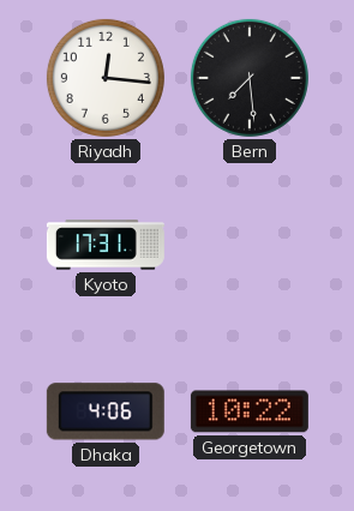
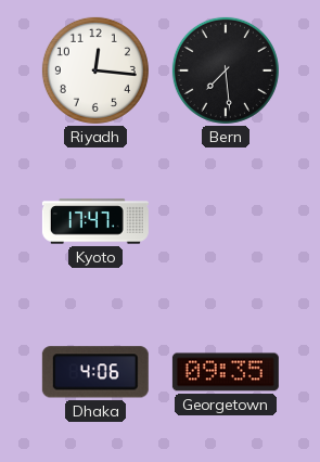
Kyoto: 17:31 -> 17:47 (95, 221)
Georgetown: 10:22 -> 09:35 (226, 372)
